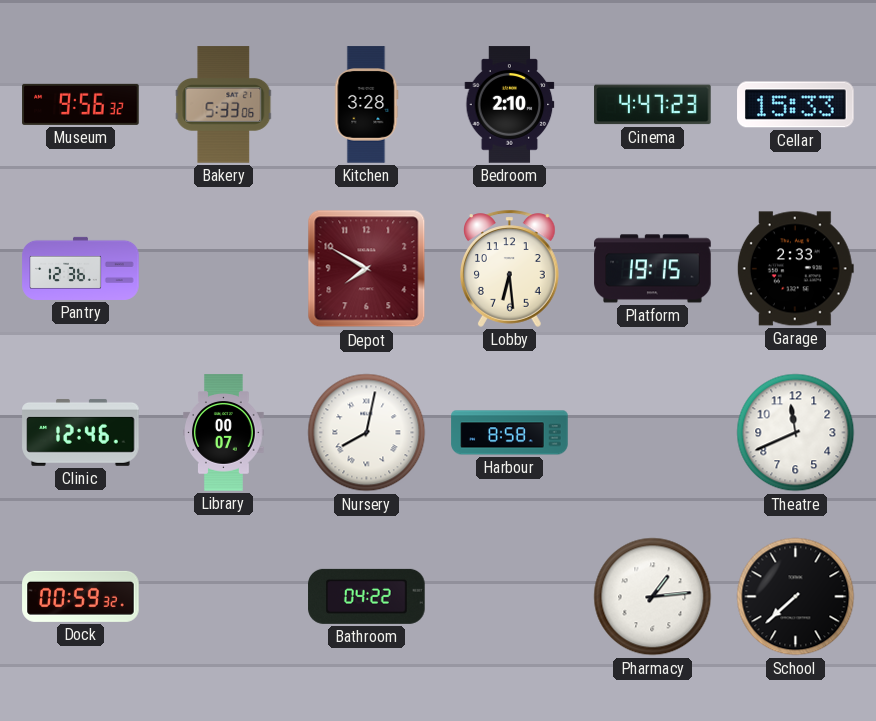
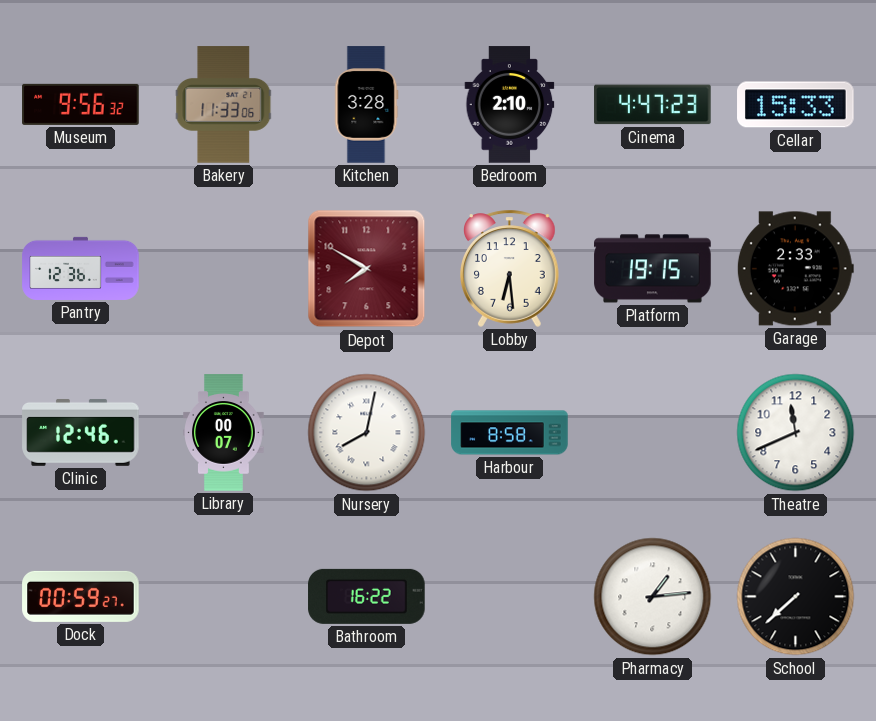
Bakery: 5:33 -> 11:33 (224, 105)
Dock: 00:59:32 -> 00:59:27 (81, 596)
Bathroom: 04:22 -> 16:22 (367, 596)
